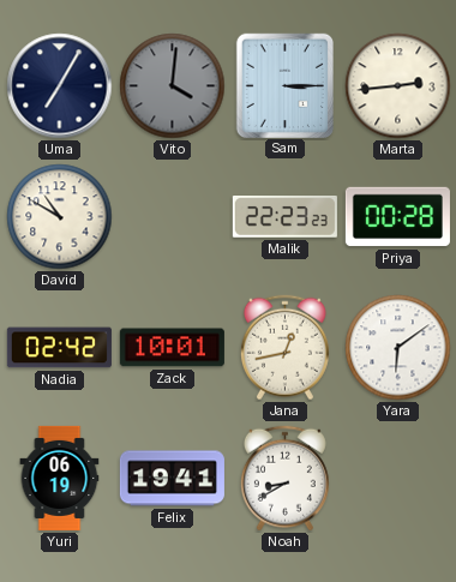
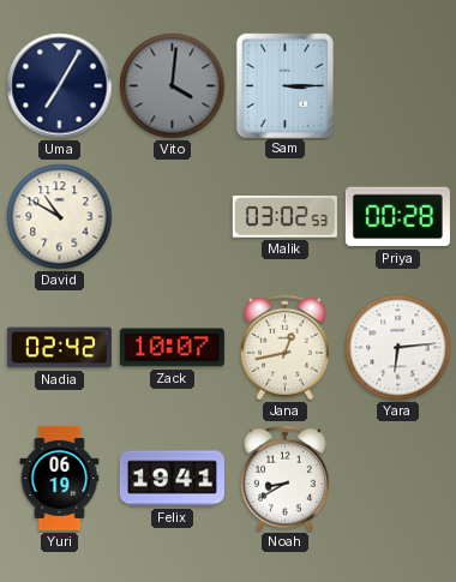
Marta: 2:44 -> none (398, 86)
Malik: 22:23 -> 03:02 (284, 217)
Zack: 10:01 -> 10:07 (172, 348)
Yara: 6:09 -> 6:14 (398, 348)
